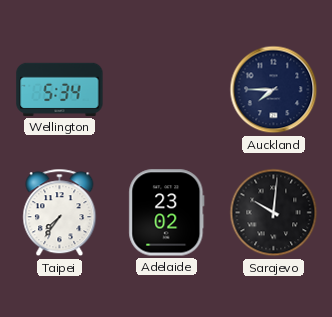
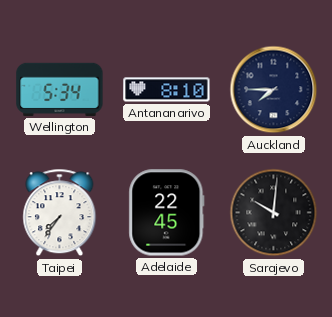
Antananarivo: none -> 8:10 (167, 90)
Adelaide: 23:02 -> 22:45 (167, 213)
